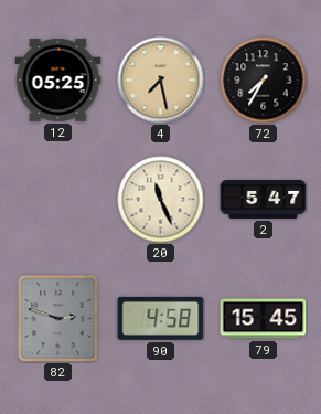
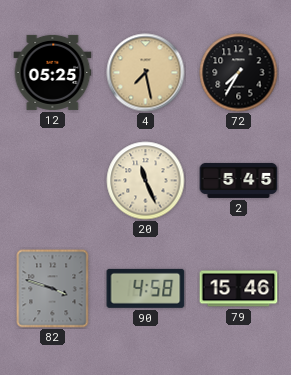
2: 5:47 -> 5:45 (239, 180)
82: 2:48 -> 3:48 (53, 289)
79: 15:45 -> 15:46 (239, 289)
